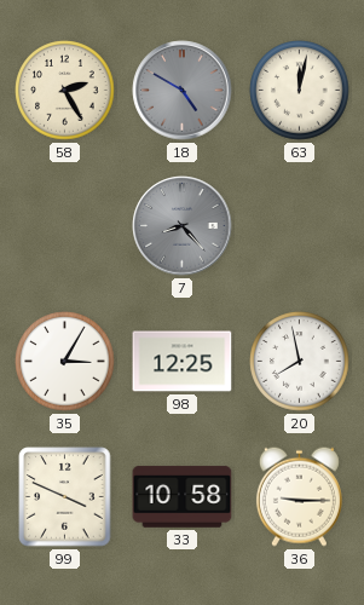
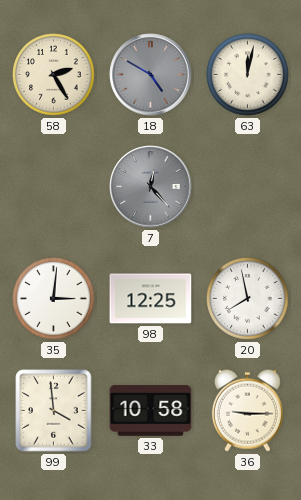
7: 8:23 -> 12:23 (151, 187)
35: 3:05 -> 3:01 (54, 299)
99: 3:49 -> 3:59 (54, 411)
